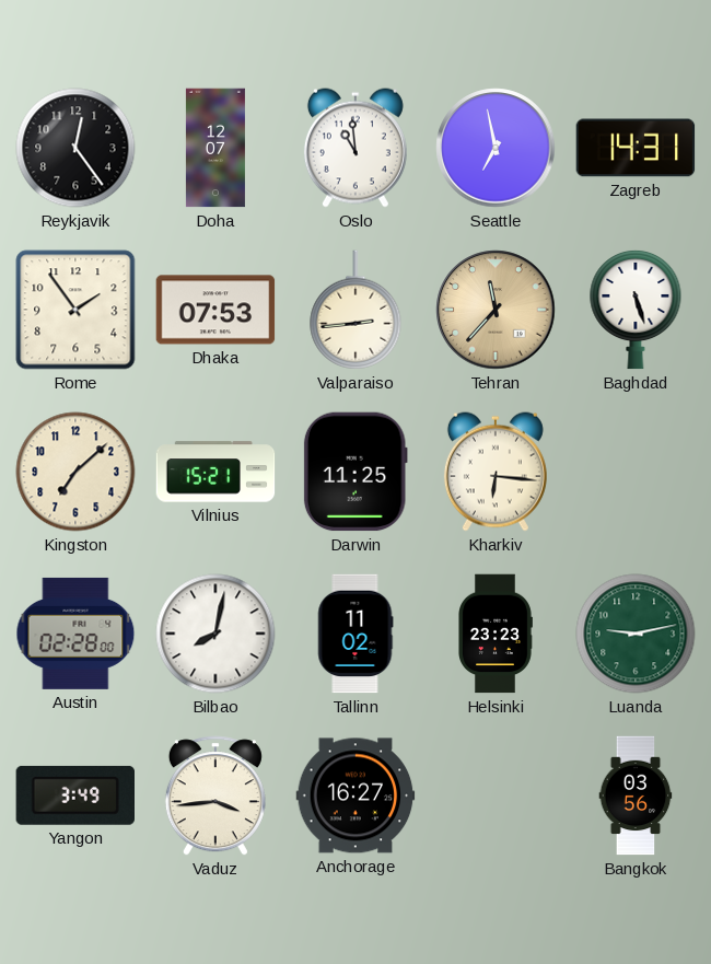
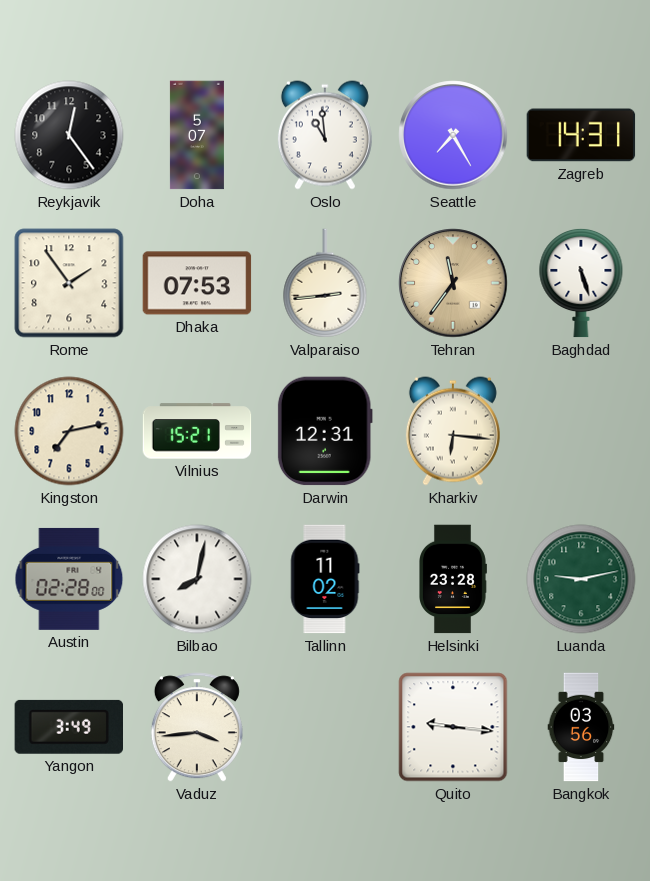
Doha: 12:07 -> 5:07 (197, 135)
Seattle: 6:58 -> 7:25 (453, 135)
Tehran: 11:37 -> 11:36 (453, 283)
Kingston: 7:08 -> 7:13 (69, 431)
Darwin: 11:25 -> 12:31 (325, 431)
Helsinki: 23:23 -> 23:28 (453, 579)
Anchorage: 16:27 -> none (355, 795)
Quito: none -> 9:16 (453, 727)
